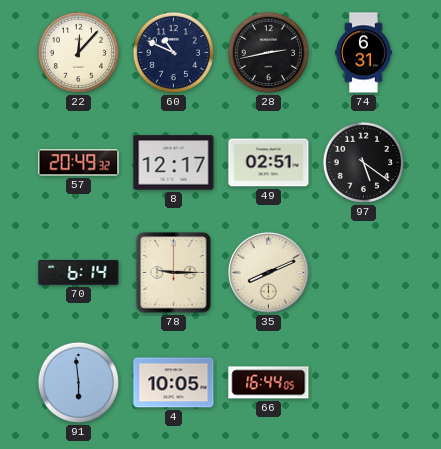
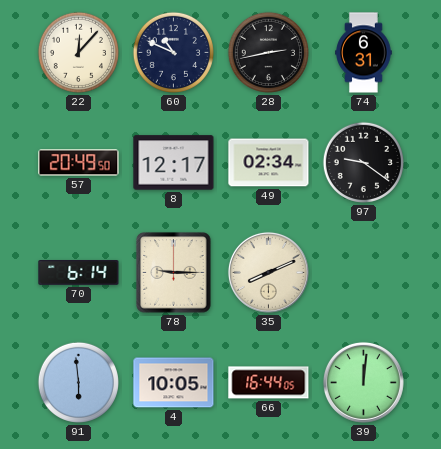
57: 20:49:32 -> 20:49:50 (79, 163)
49: 02:51 -> 02:34 (269, 163)
97: 5:21 -> 9:21 (363, 162)
39: none -> 12:01 (363, 382)
